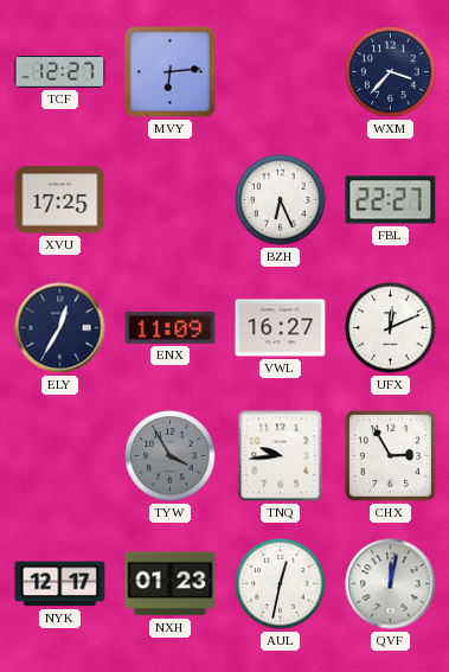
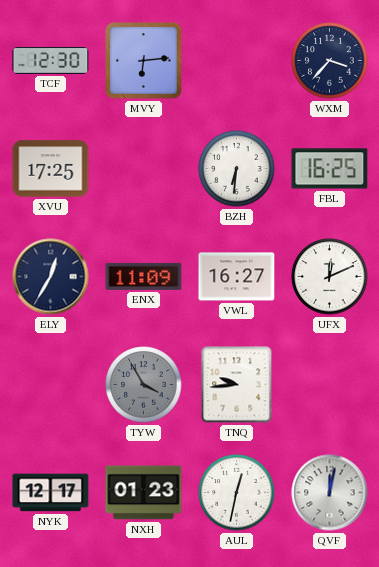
TCF: 12:27 -> 12:30 (51, 60)
BZH: 6:26 -> 6:31 (237, 169)
FBL: 22:27 -> 16:25 (330, 169)
CHX: 2:55 -> none (390, 455)
